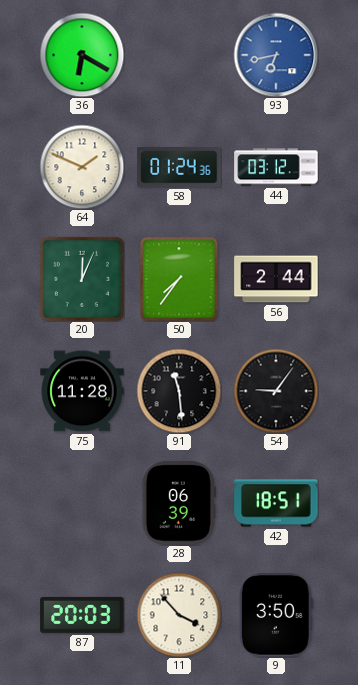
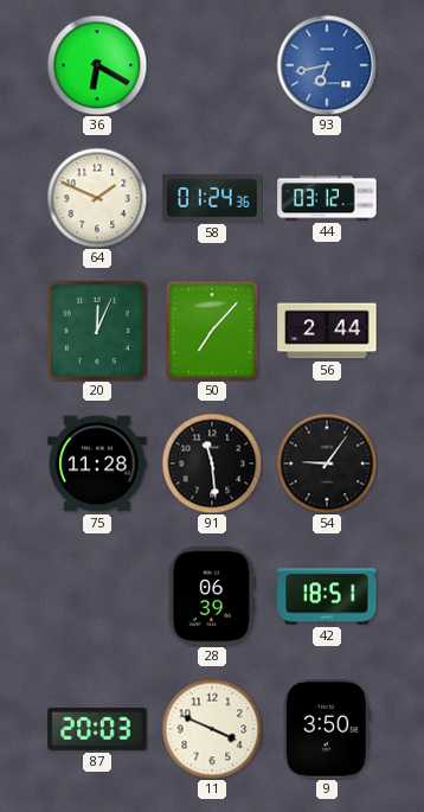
50: 7:36 -> 7:07 (212, 331)
11: 3:53 -> 3:49 (212, 729)
